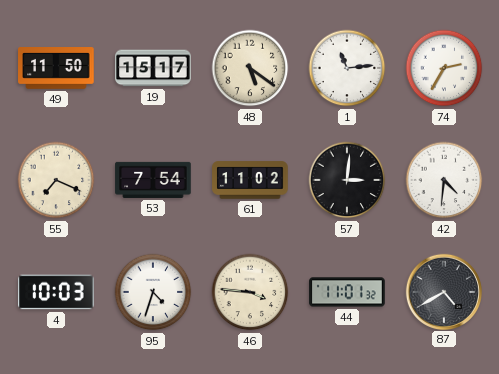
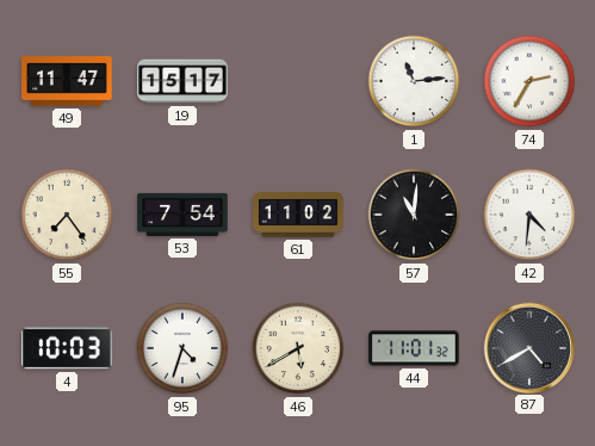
49: 11:50 -> 11:47 (67, 82)
48: 5:21 -> none (250, 68)
55: 7:19 -> 7:24 (67, 215)
57: 3:01 -> 11:01 (414, 215)
46: 3:46 -> 5:40 (298, 348)
